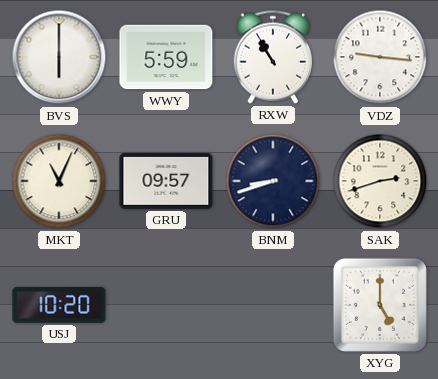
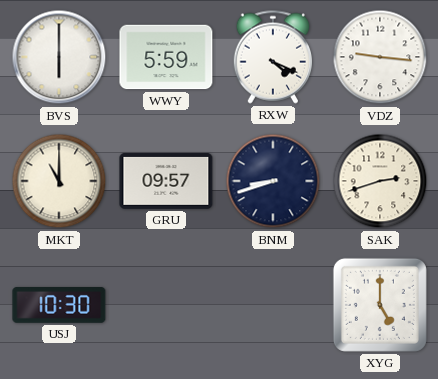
RXW: 10:55 -> 4:19 (272, 57)
MKT: 11:04 -> 11:00 (59, 181)
USJ: 10:20 -> 10:30 (59, 306)
